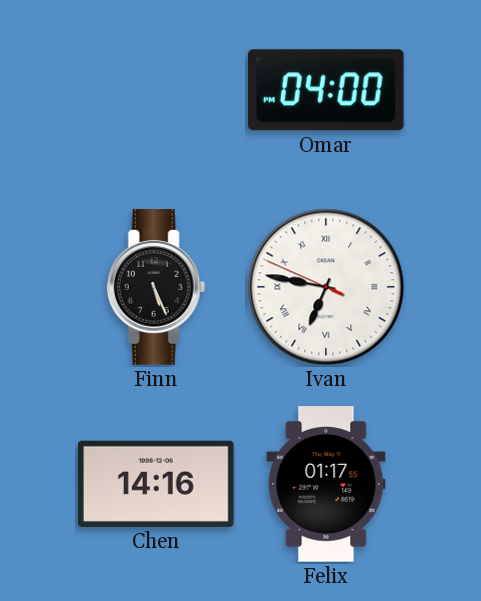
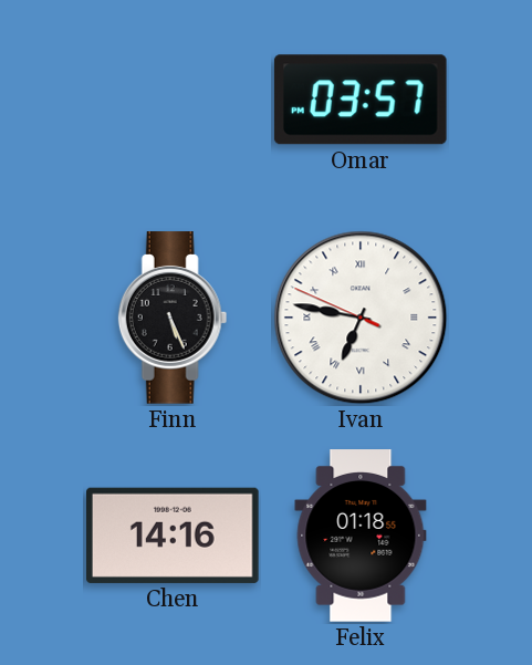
Omar: 04:00 -> 03:57 (361, 100)
Felix: 01:17 -> 01:18 (361, 536)
